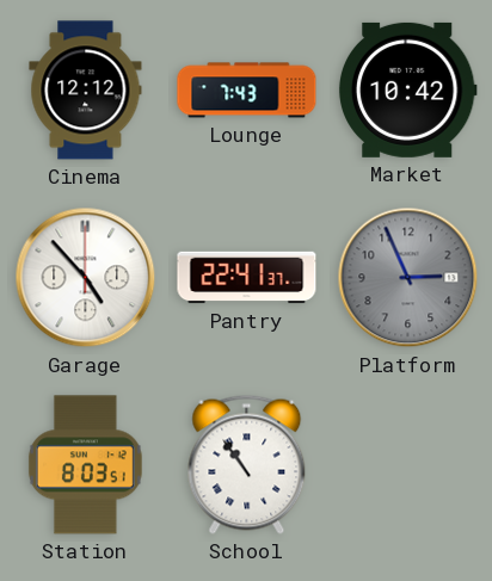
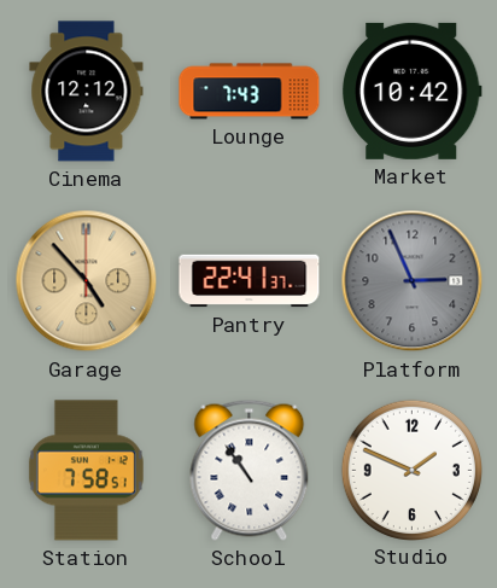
Garage dial: white -> champagne (87, 281)
Station: 8:03 -> 7:58 (86, 471)
Studio: none -> 1:49 (411, 470)
